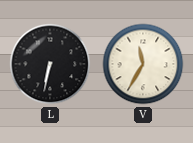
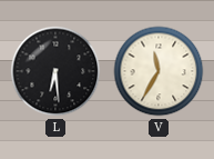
L: 6:32 -> 6:29 (55, 71)
